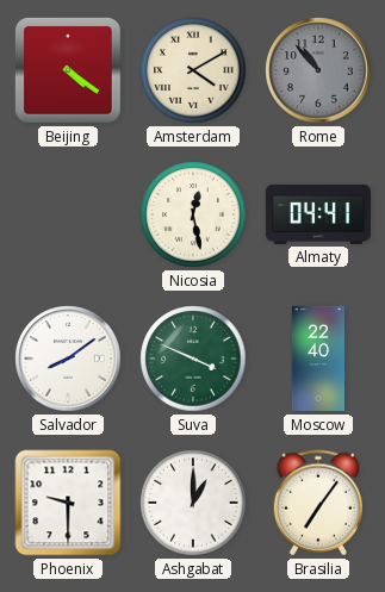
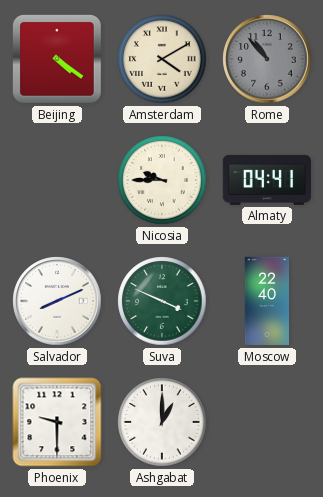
Nicosia: 12:28 -> 9:45 (162, 180)
Salvador: 8:09 -> 8:11 (57, 301)
Brasilia: 7:06 -> none (317, 503)
